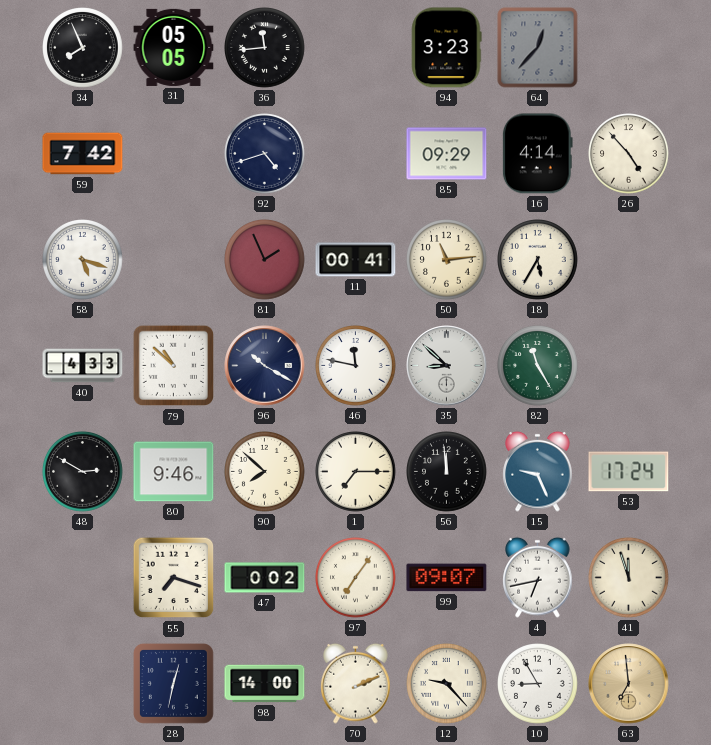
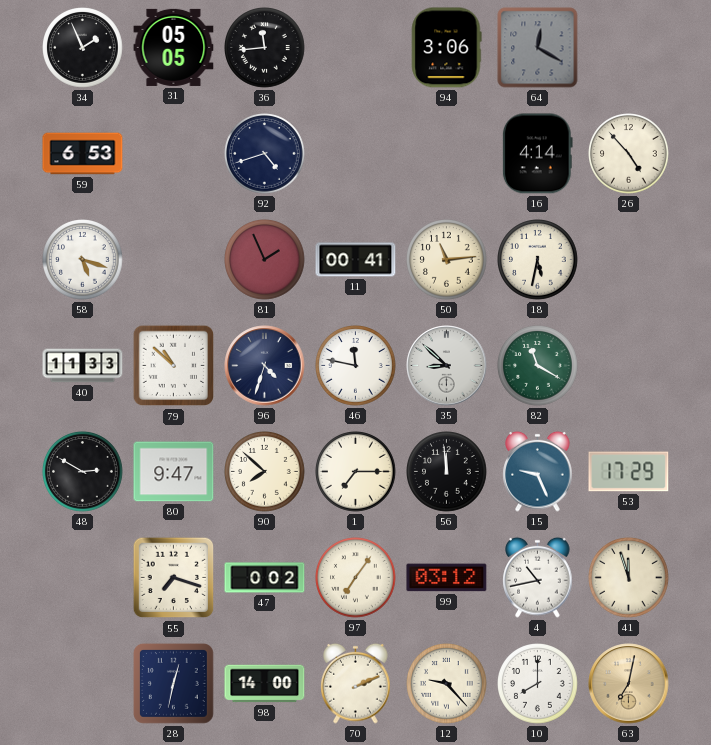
34: 7:56 -> 1:56 (83, 48)
94: 3:23 -> 3:06 (447, 48)
64: 12:37 -> 12:20 (538, 48)
59: 7:42 -> 6:53 (83, 154)
85: 09:29 -> none (447, 154)
18: 5:35 -> 5:32 (538, 260)
40: 4:33 -> 11:33 (83, 366)
96: 10:20 -> 4:33 (265, 366)
82: 11:25 -> 11:20 (538, 366)
80: 9:46 -> 9:47 (174, 472)
53: 17:24 -> 17:29 (629, 472)
99: 09:07 -> 03:12 (447, 578)
4: 6:43 -> 10:43 (538, 577)
10: 8:55 -> 8:00 (538, 684)
63: 6:59 -> 7:02 (629, 684)
